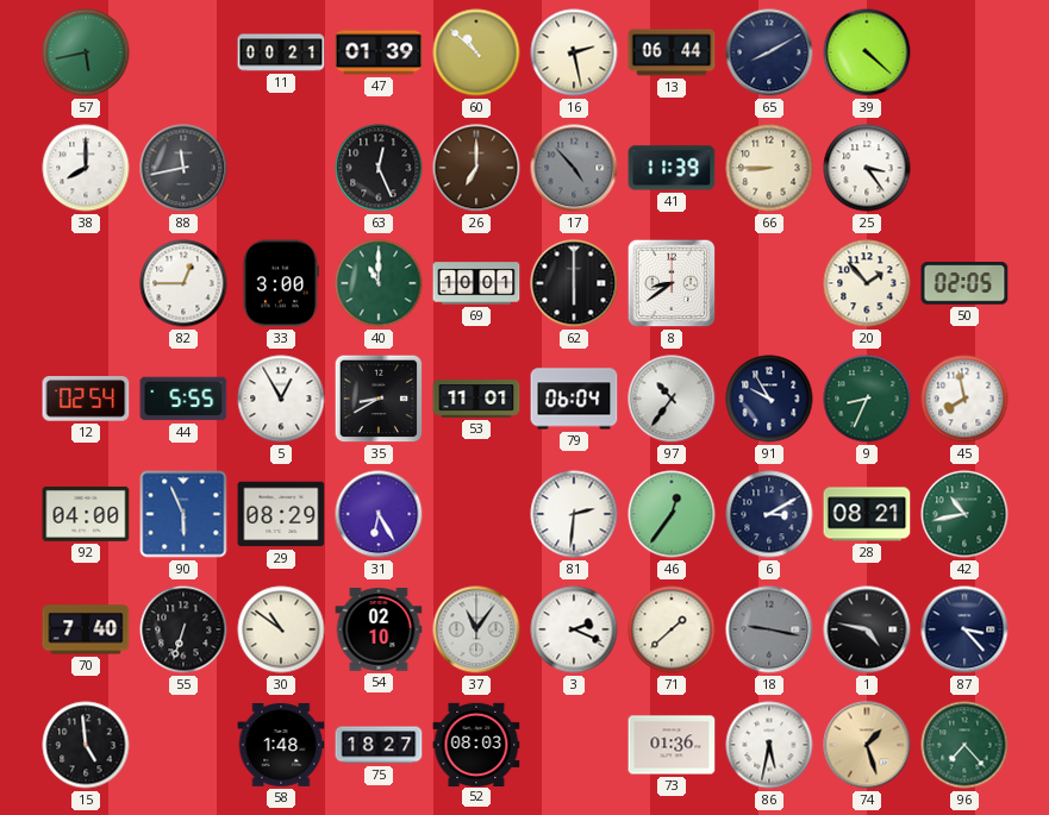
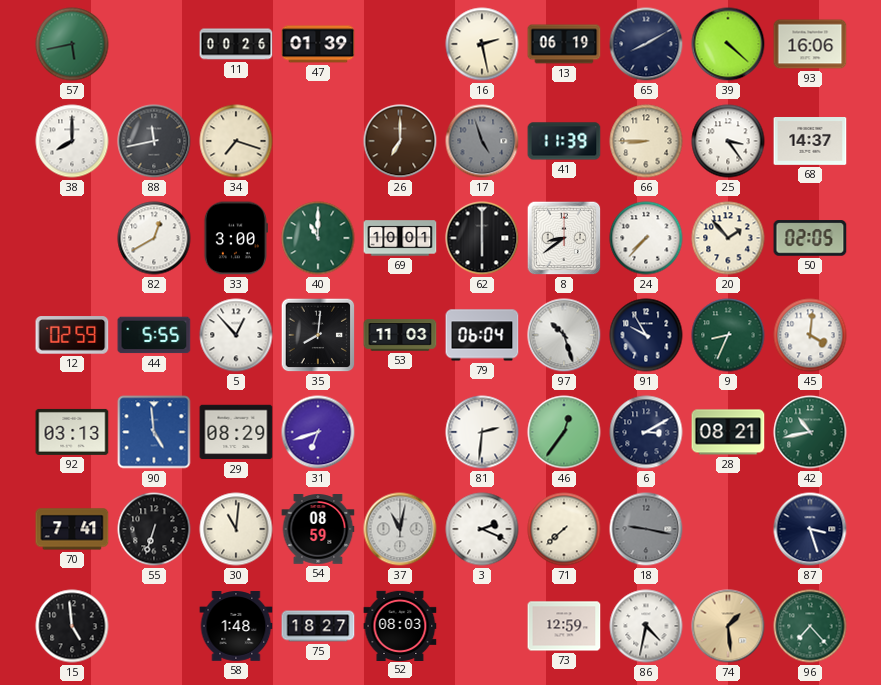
11: 00:21 -> 00:26 (236, 44)
60: 10:52 -> none (476, 52)
13: 06:44 -> 06:19 (564, 44)
93: none -> 16:06 (810, 44)
34: none -> 7:18 (236, 141)
63: 12:26 -> none (379, 168)
17: 4:53 -> 4:57 (482, 141)
68: none -> 14:37 (810, 142)
82: 12:45 -> 12:40 (154, 238)
24: none -> 7:37 (646, 238)
12: 02:54 -> 02:59 (72, 335)
5: 12:55 -> 12:53 (236, 335)
35: 8:40 -> 8:01 (318, 335)
53: 11:01 -> 11:03 (400, 335)
97: 10:36 -> 10:27 (564, 335)
45: 7:58 -> 4:01 (810, 335)
92: 04:00 -> 03:13 (72, 432)
90: 5:56 -> 4:59 (154, 432)
31: 6:25 -> 6:42 (318, 432)
70: 7:40 -> 7:41 (72, 529)
30: 10:51 -> 11:01 (236, 529)
54: 02:10 -> 08:59 (318, 529)
37: 11:06 -> 11:02 (400, 529)
71: 1:38 -> 7:38 (564, 529)
1: 4:47 -> none (867, 629)
87: 3:23 -> 3:27 (810, 529)
73: 01:36 -> 12:59 (564, 626)
86: 5:32 -> 4:32 (646, 626)
74: 1:27 -> 1:29 (728, 626)
